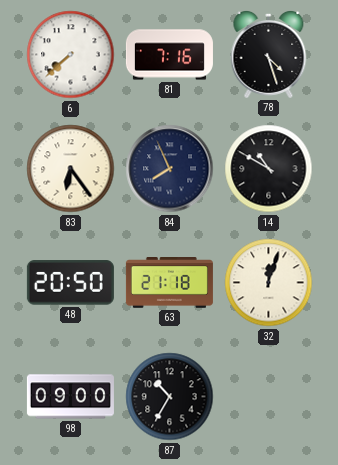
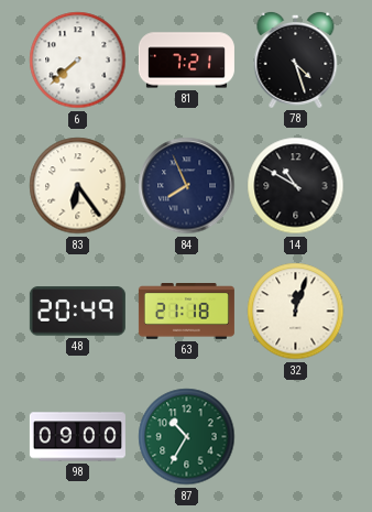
81: 7:16 -> 7:21 (186, 61)
48: 20:50 -> 20:49 (77, 312)
87 dial: black -> green (187, 437)
